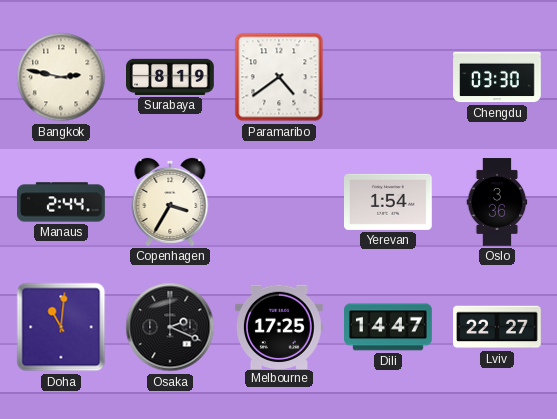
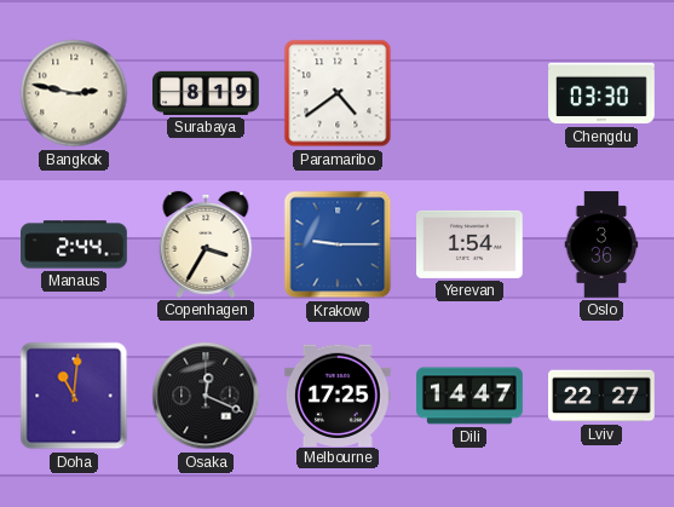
Krakow: none -> 9:15 (338, 244)
Osaka: 2:19 -> 12:19 (206, 396)
